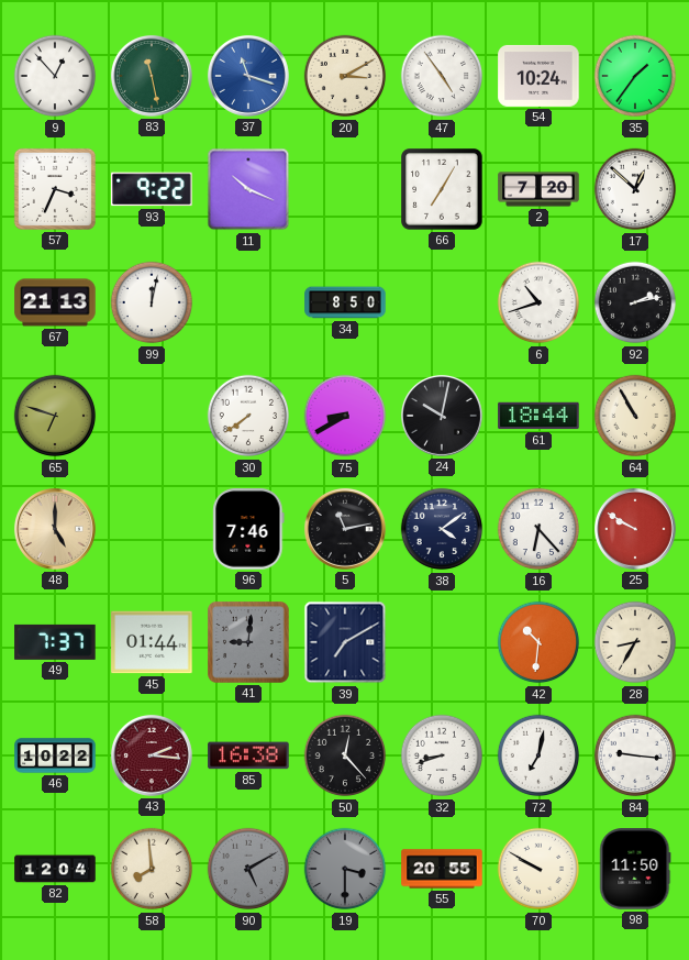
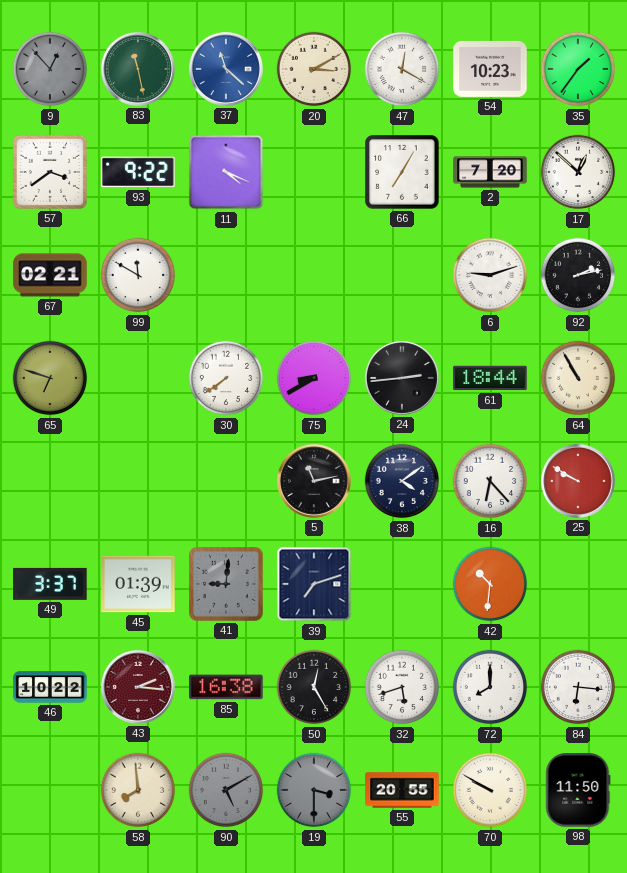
9 dial: white -> grey (50, 69)
37: 11:18 -> 11:22 (226, 69)
47: 4:54 -> 12:20 (402, 69)
54: 10:24 -> 10:23 (490, 69)
57: 3:34 -> 3:39 (50, 172)
11: 10:19 -> 4:19 (226, 172)
67: 21:13 -> 02:21 (50, 275)
99: 12:02 -> 11:50 (138, 275)
34: 8:50 -> none (345, 302)
6: 10:42 -> 9:12 (490, 275)
24: 10:02 -> 2:44 (402, 378)
48: 5:00 -> none (55, 529)
96: 7:46 -> none (248, 529)
49: 7:37 -> 3:37 (50, 584)
45: 01:44 -> 01:39 (138, 584)
39: 7:10 -> 7:12 (314, 584)
28: 8:35 -> none (635, 642)
50: 12:23 -> 12:25 (314, 687)
32: 8:42 -> 5:42 (402, 687)
72: 7:02 -> 8:00 (490, 687)
84: 9:16 -> 6:16 (578, 687)
82: 12:04 -> none (55, 869)
